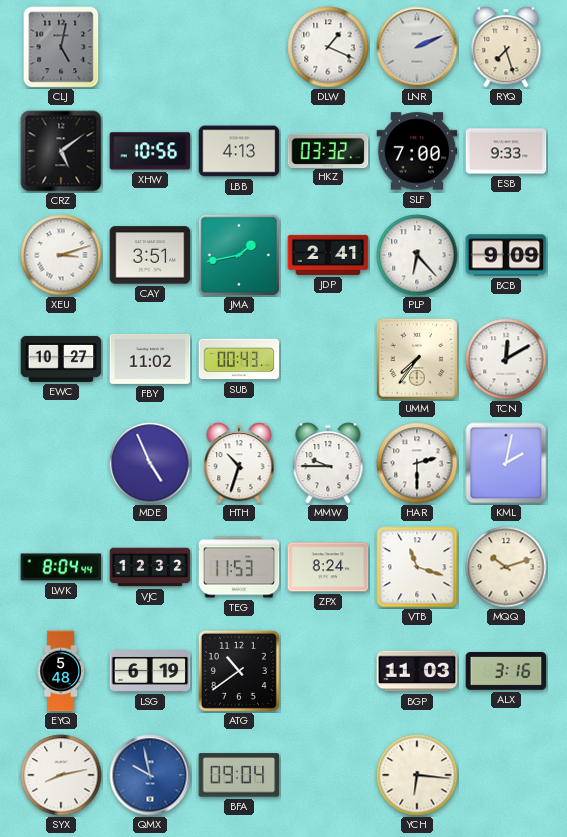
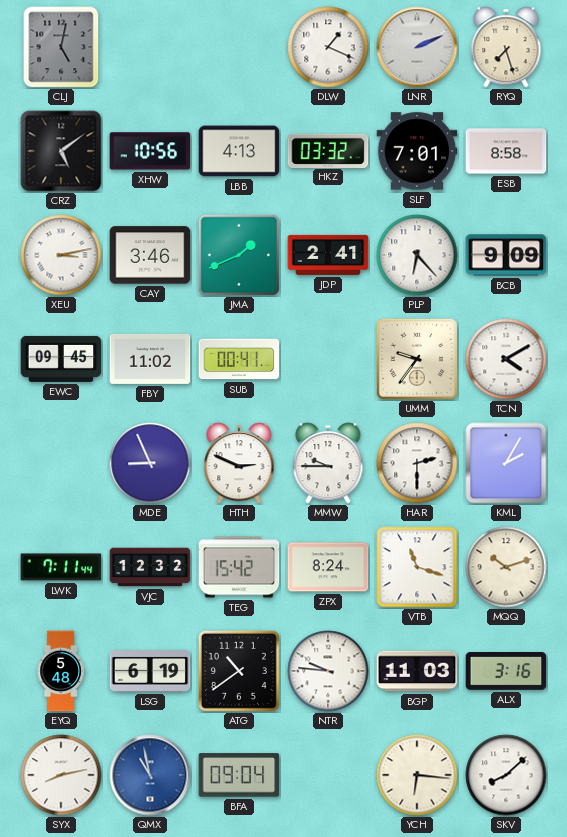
SLF: 7:00 -> 7:01 (417, 151)
ESB: 9:33 -> 8:58 (506, 151)
XEU: 3:12 -> 3:13 (61, 255)
CAY: 3:51 -> 3:46 (150, 255)
JMA: 1:43 -> 1:41 (239, 255)
EWC: 10:27 -> 09:45 (61, 359)
SUB: 00:43 -> 00:41 (239, 359)
UMM: 7:36 -> 9:36 (417, 359)
TCN: 12:10 -> 4:10 (506, 359)
MDE: 4:56 -> 8:56 (150, 463)
HTH: 10:33 -> 2:49 (239, 463)
KML: 2:02 -> 2:05 (506, 463)
LWK: 8:04 -> 7:11 (61, 567)
TEG: 11:53 -> 15:42 (239, 567)
NTR: none -> 9:46 (328, 671)
QMX: 9:58 -> 10:58 (150, 775)
SKV: none -> 8:08 (506, 775)
